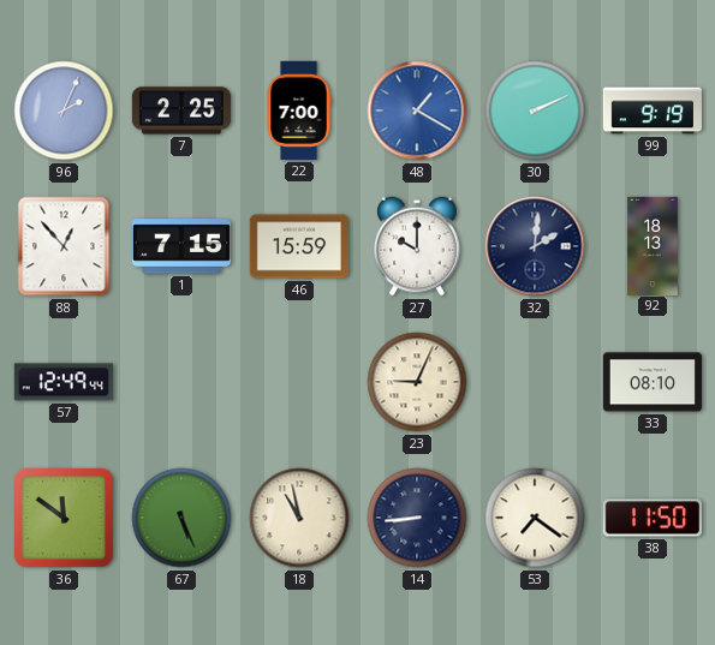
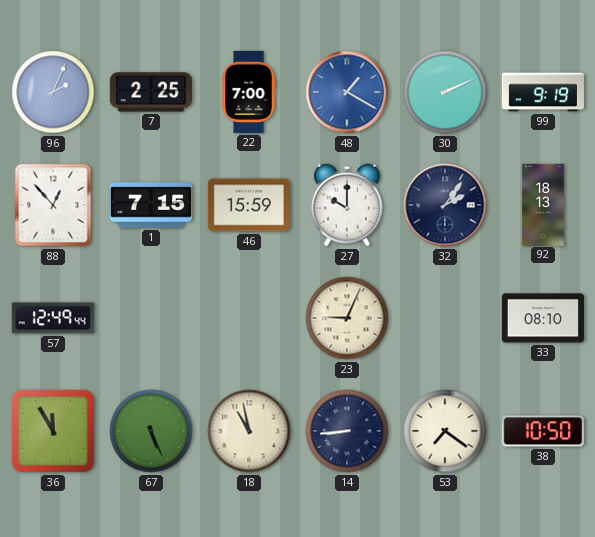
32: 2:01 -> 2:06 (445, 205)
36: 11:51 -> 11:55 (53, 431)
38: 11:50 -> 10:50 (543, 431)
